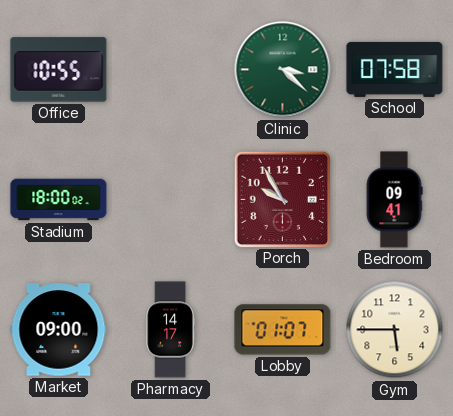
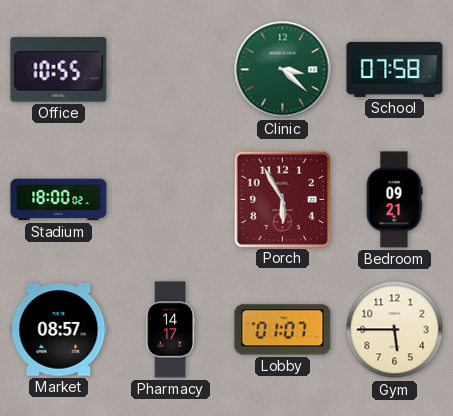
Porch: 9:55 -> 5:55 (282, 199)
Bedroom: 09:41 -> 09:21 (394, 200)
Market: 09:00 -> 08:57 (59, 330)
